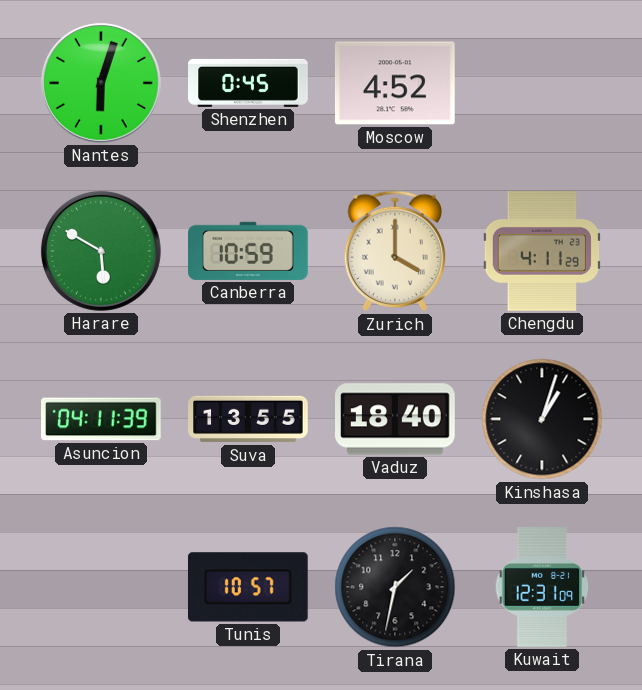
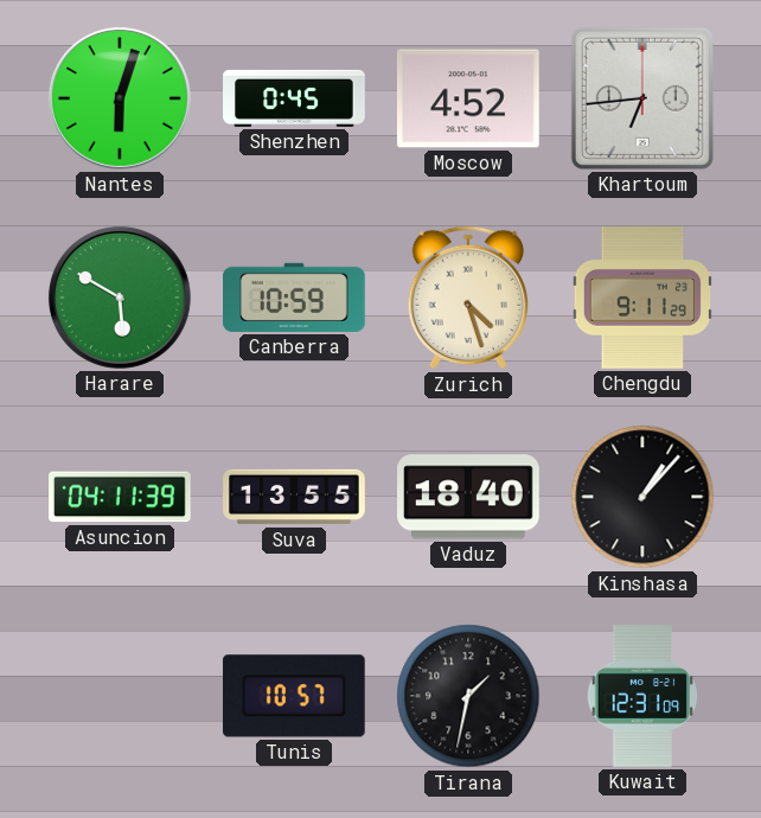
Khartoum: none -> 6:44 (642, 98)
Zurich: 4:00 -> 4:27 (468, 298)
Chengdu: 4:11 -> 9:11 (642, 299)
Kinshasa: 1:03 -> 1:07 (642, 497)
